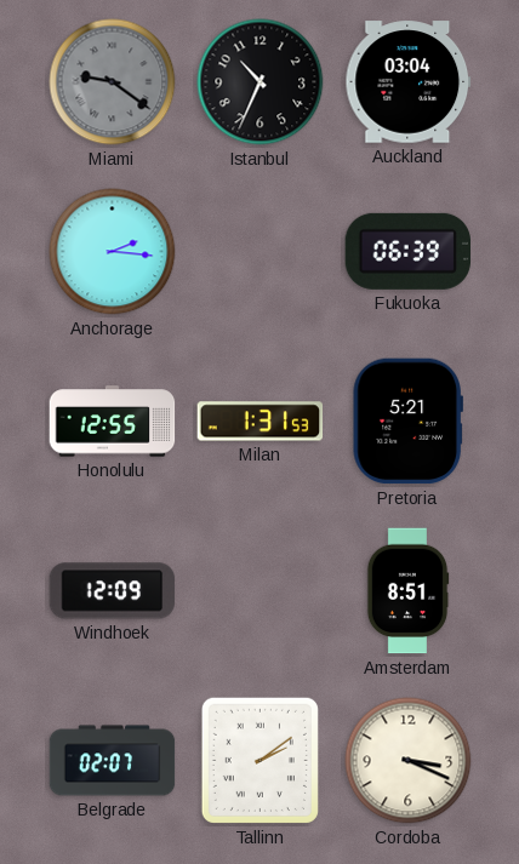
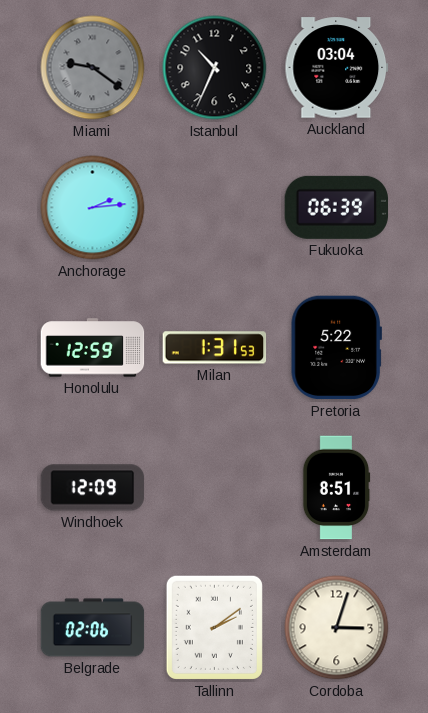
Anchorage: 2:16 -> 2:14 (93, 208)
Honolulu: 12:55 -> 12:59 (93, 348)
Pretoria: 5:21 -> 5:22 (336, 348)
Belgrade: 02:07 -> 02:06 (93, 628)
Cordoba: 3:19 -> 3:03 (337, 628)
